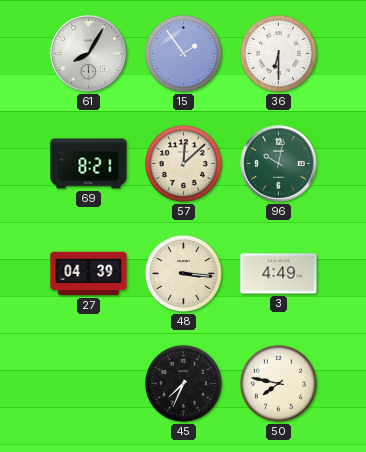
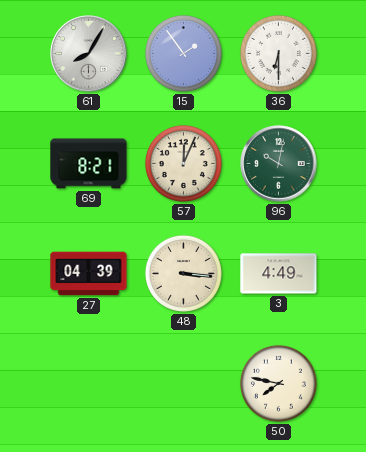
57: 12:08 -> 12:04 (183, 163)
45: 7:34 -> none (183, 383)
